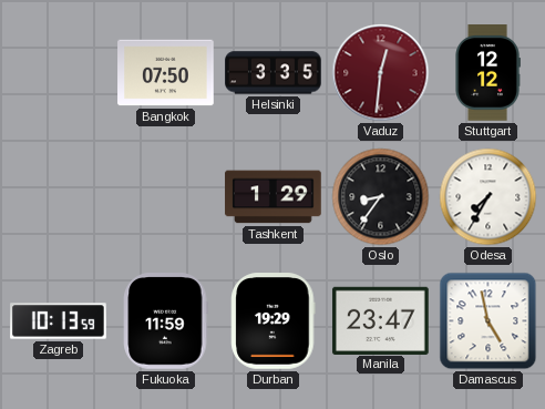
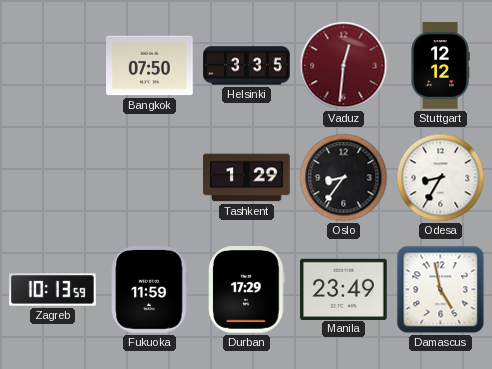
Odesa: 7:35 -> 8:35 (441, 178)
Durban: 19:29 -> 17:29 (247, 290)
Manila: 23:47 -> 23:49 (344, 289)
